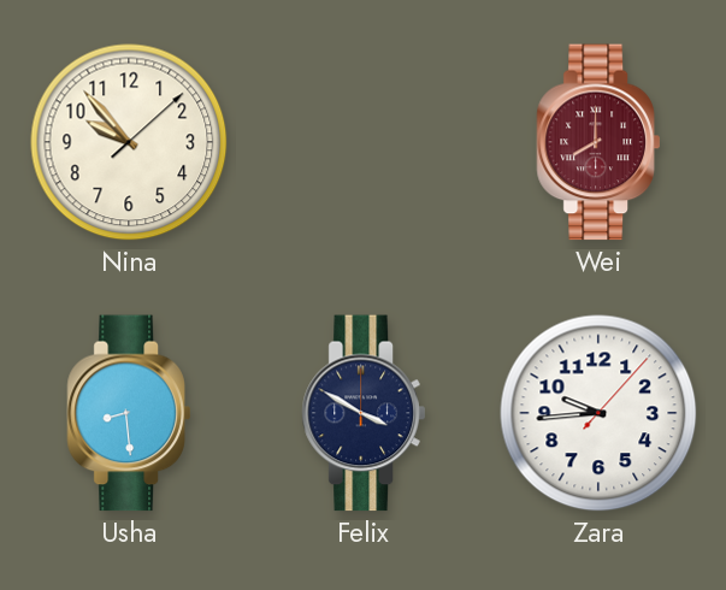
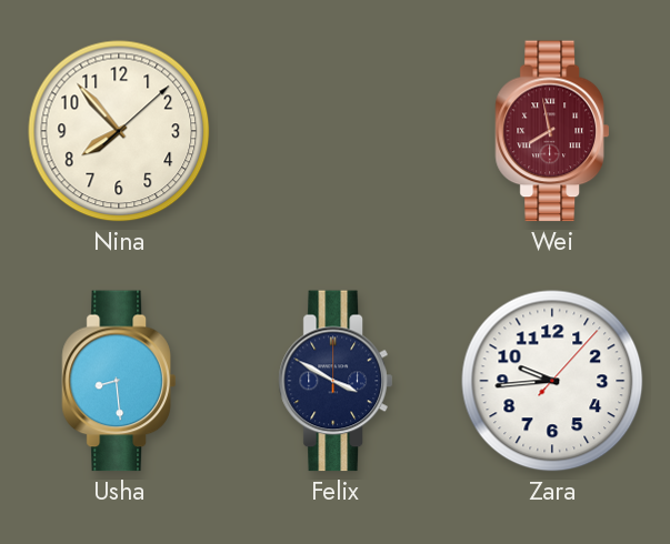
Nina: 9:53 -> 7:53 (119, 131)
Wei: 8:00 -> 7:58 (552, 131)
